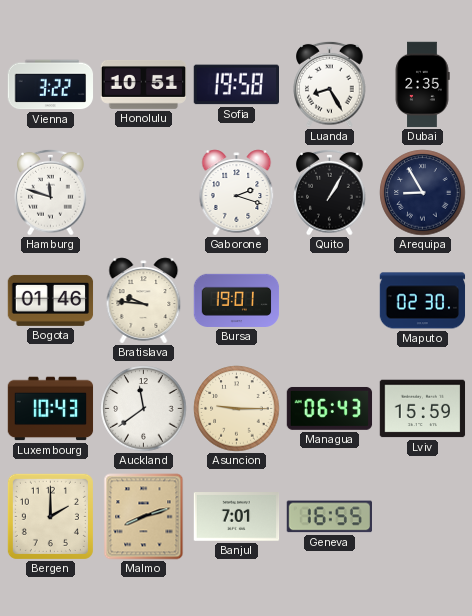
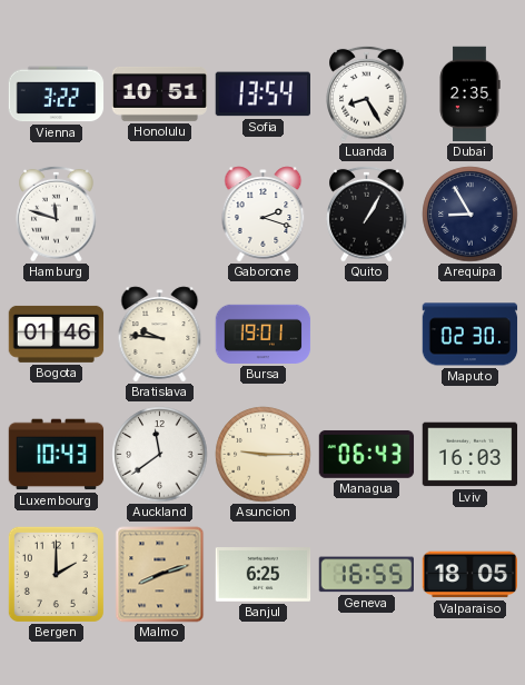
Sofia: 19:58 -> 13:54 (262, 95)
Lviv: 15:59 -> 16:03 (470, 455)
Banjul: 7:01 -> 6:25 (264, 575)
Valparaiso: none -> 18:05 (470, 575)
